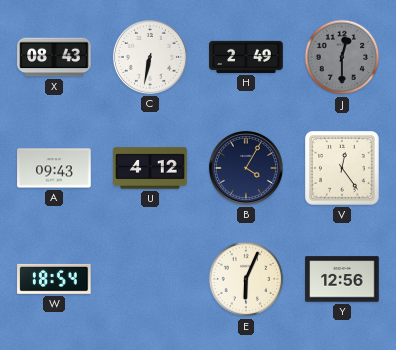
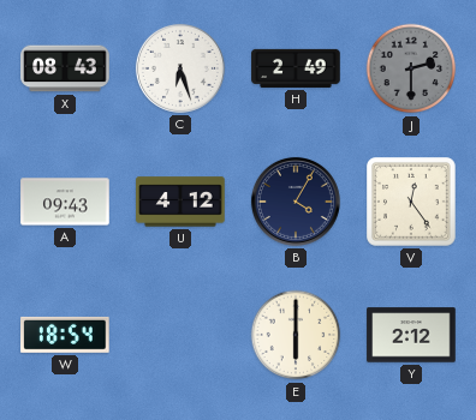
C: 6:32 -> 6:27 (180, 68)
J: 12:30 -> 2:30 (411, 68)
E: 6:04 -> 6:00 (296, 335)
Y: 12:56 -> 2:12 (411, 335)
